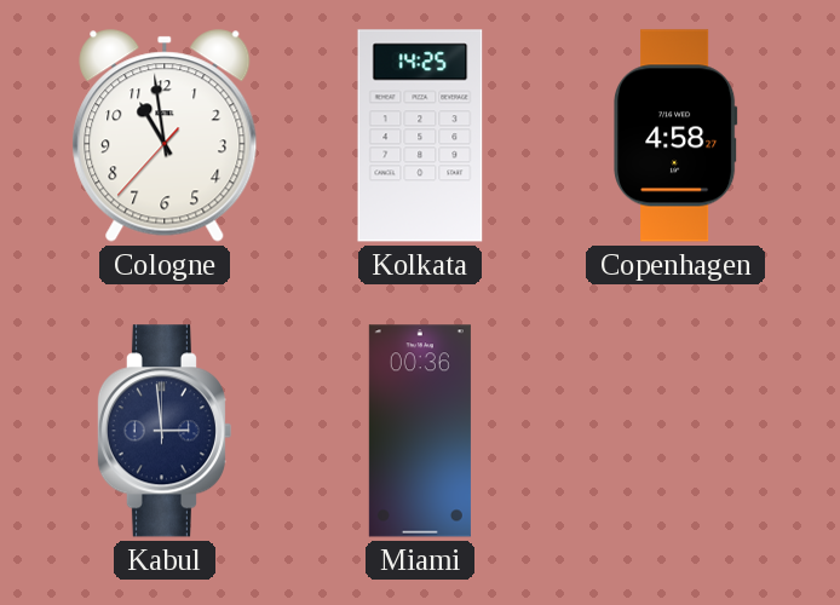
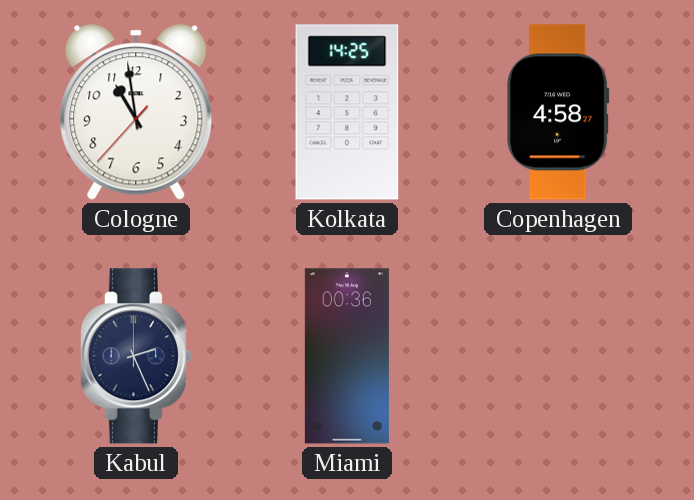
Kabul: 2:59 -> 2:26 (135, 356)
